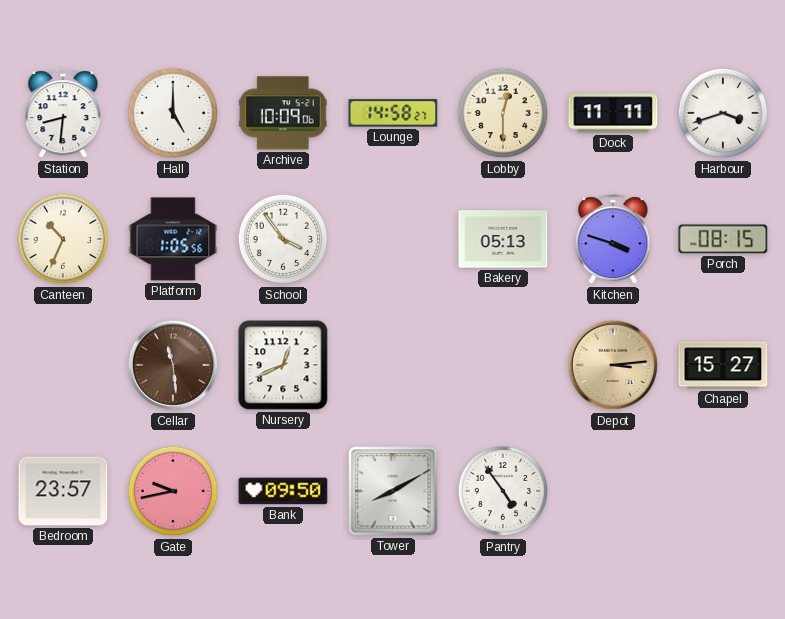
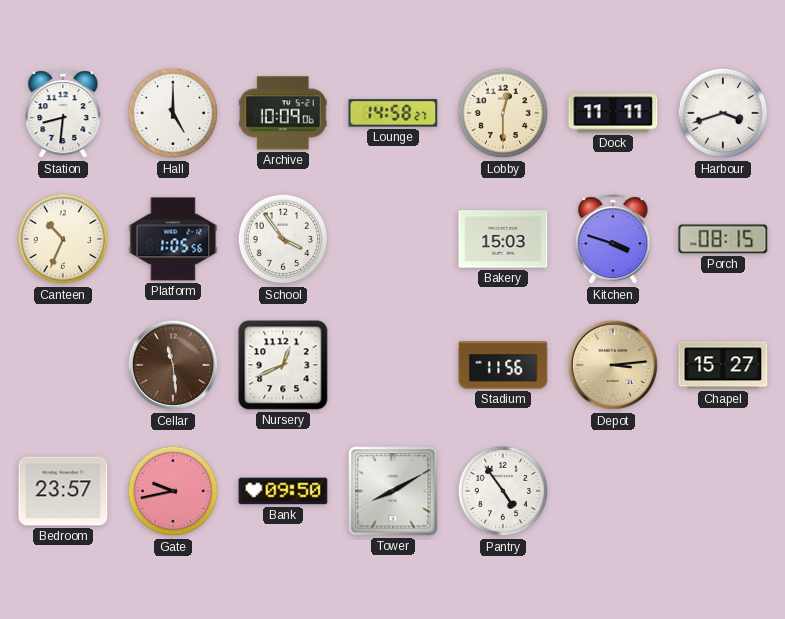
Bakery: 05:13 -> 15:03 (503, 239)
Stadium: none -> 11:56 (503, 365)
